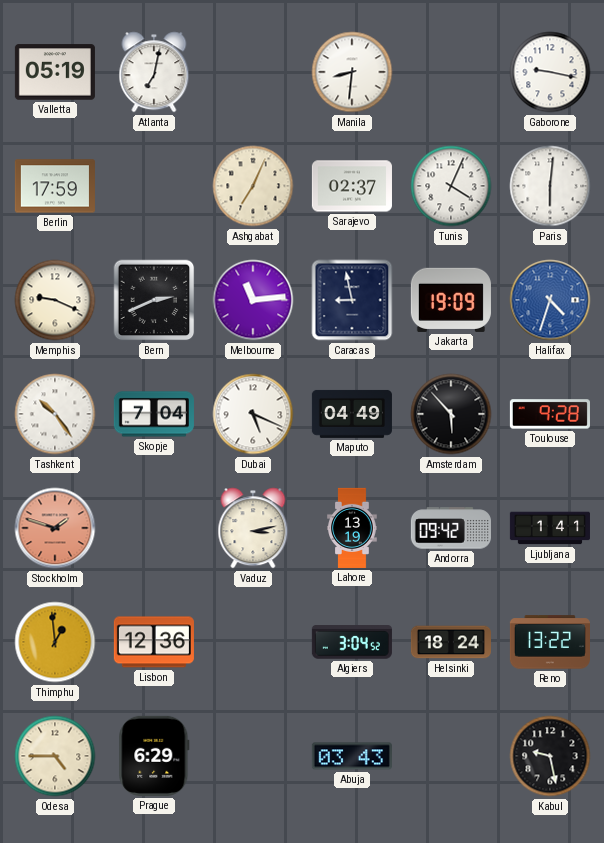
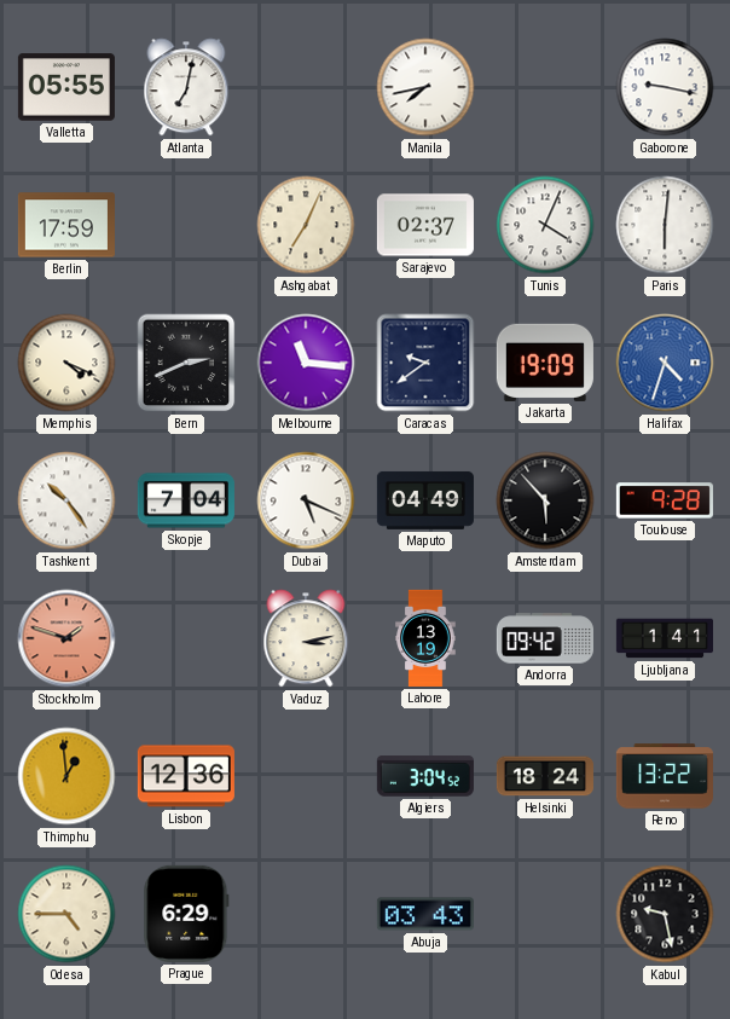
Valletta: 05:19 -> 05:55 (66, 87)
Manila: 8:31 -> 7:43 (425, 87)
Memphis: 9:19 -> 4:19 (66, 363)
Melbourne: 11:14 -> 11:16 (306, 363)
Caracas: 8:58 -> 9:39 (425, 363)
